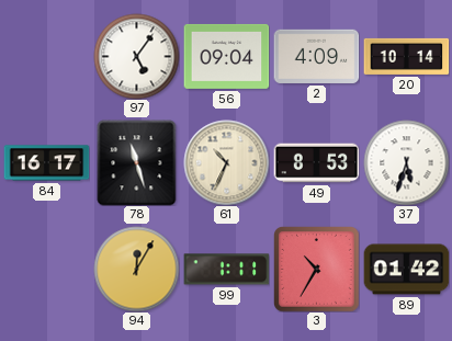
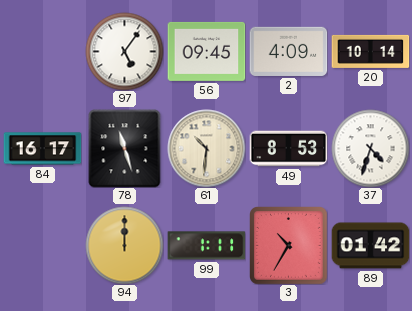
56: 09:04 -> 09:45 (206, 51)
61: 10:34 -> 10:31 (206, 148)
37: 5:33 -> 4:33 (370, 148)
94: 12:05 -> 12:00 (124, 245)
